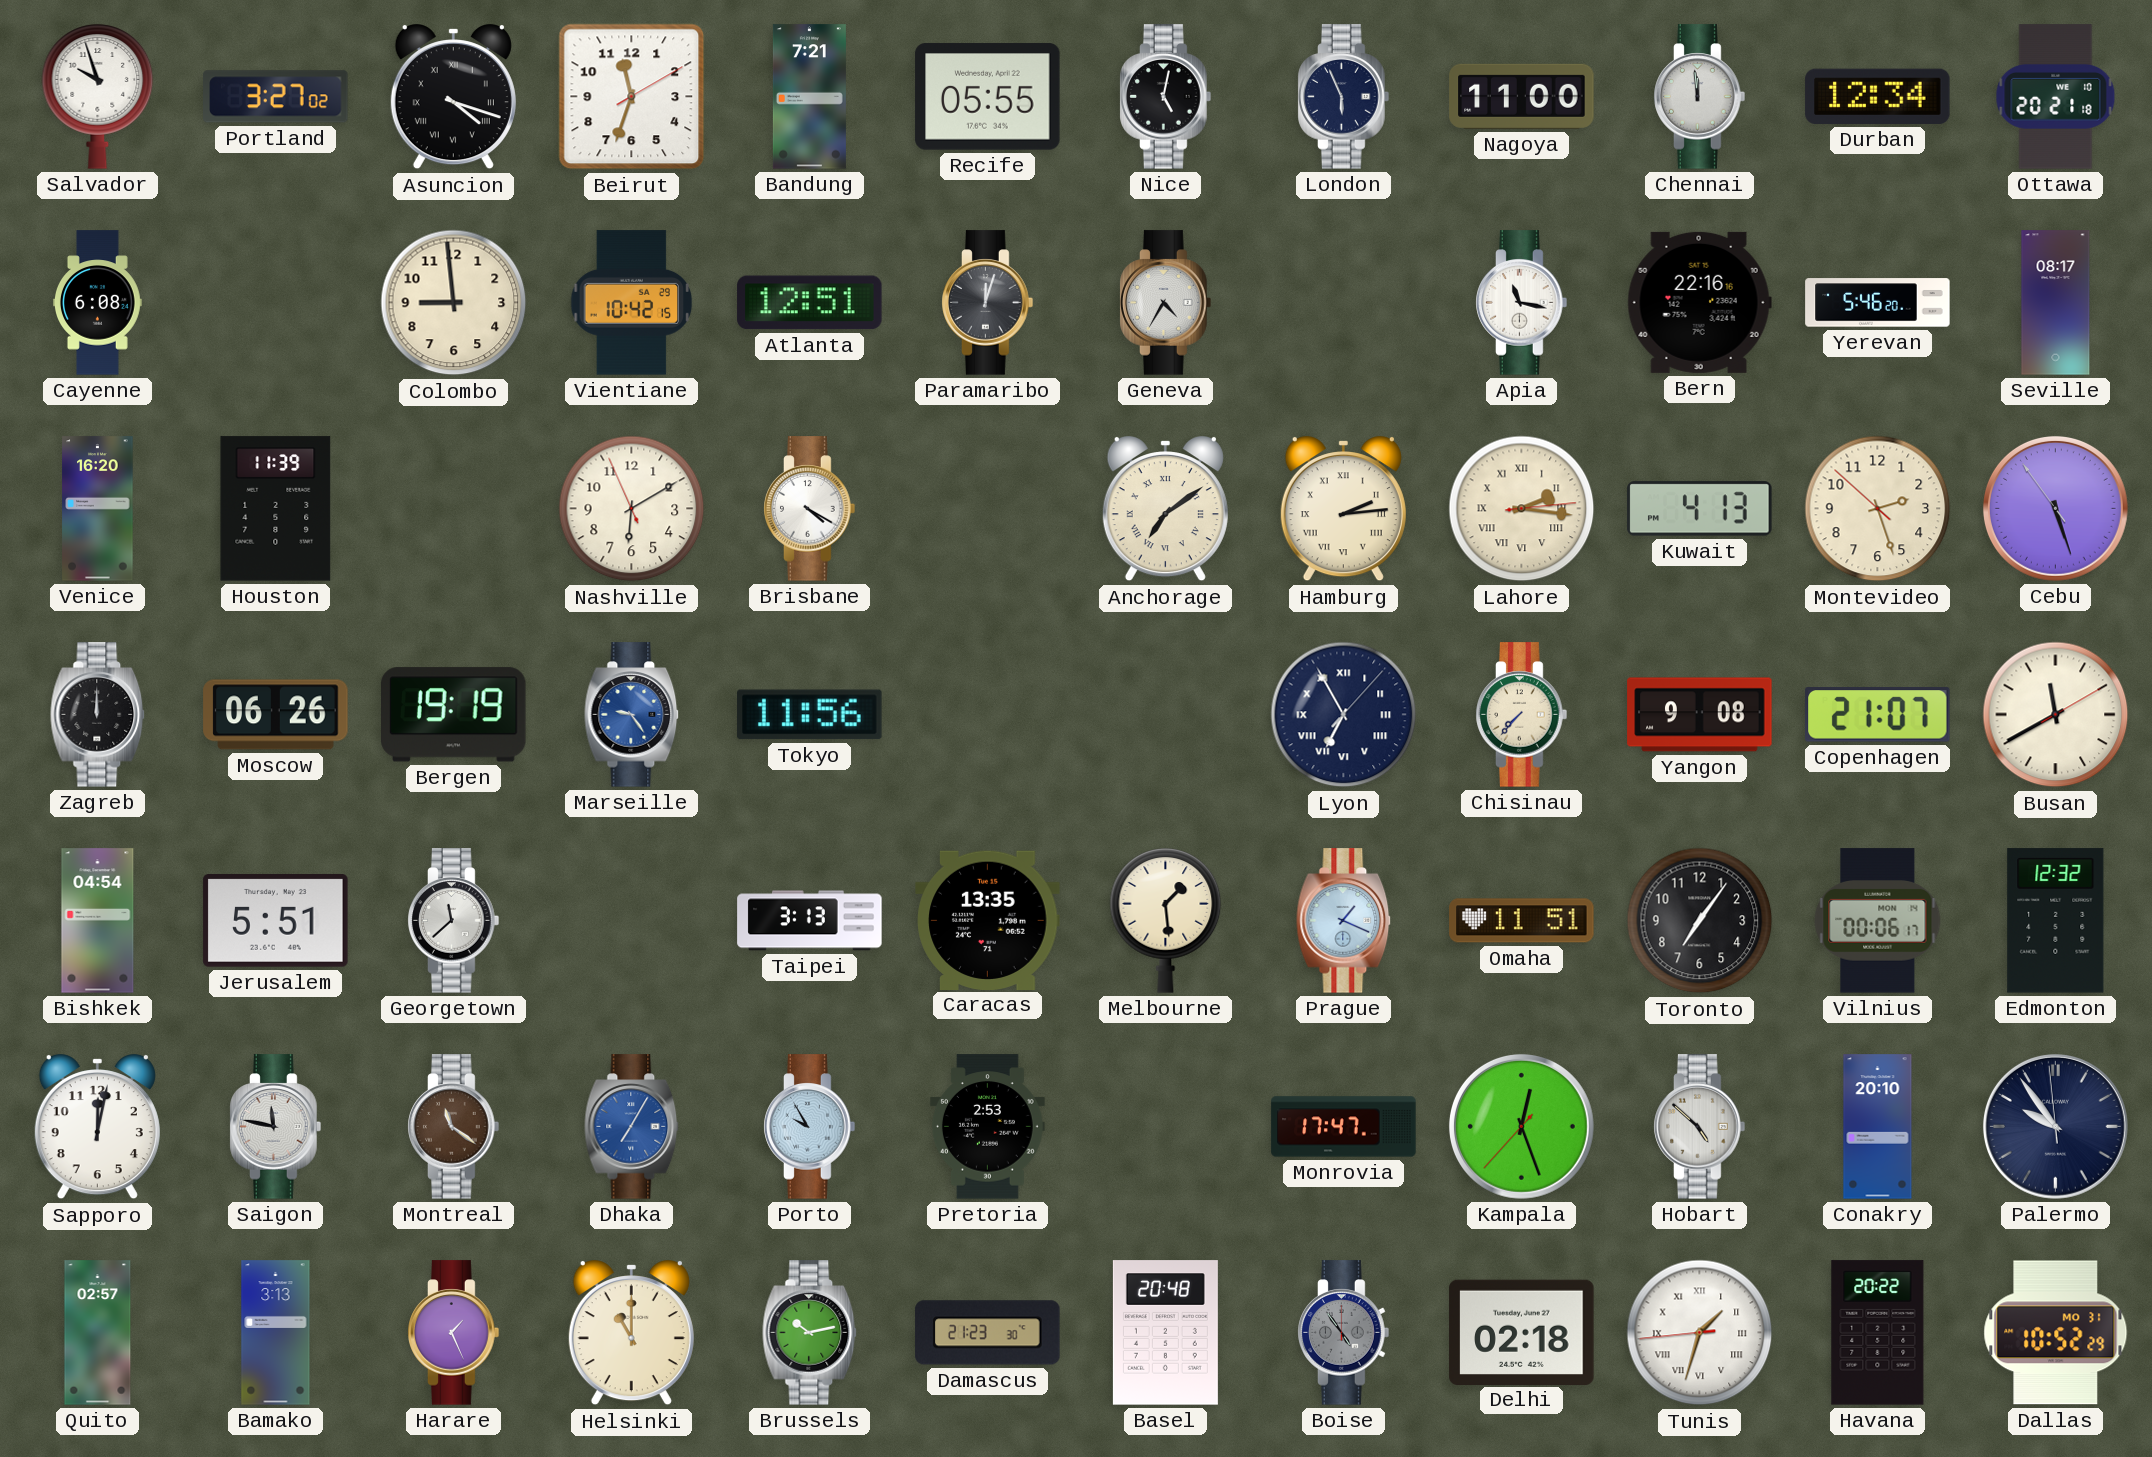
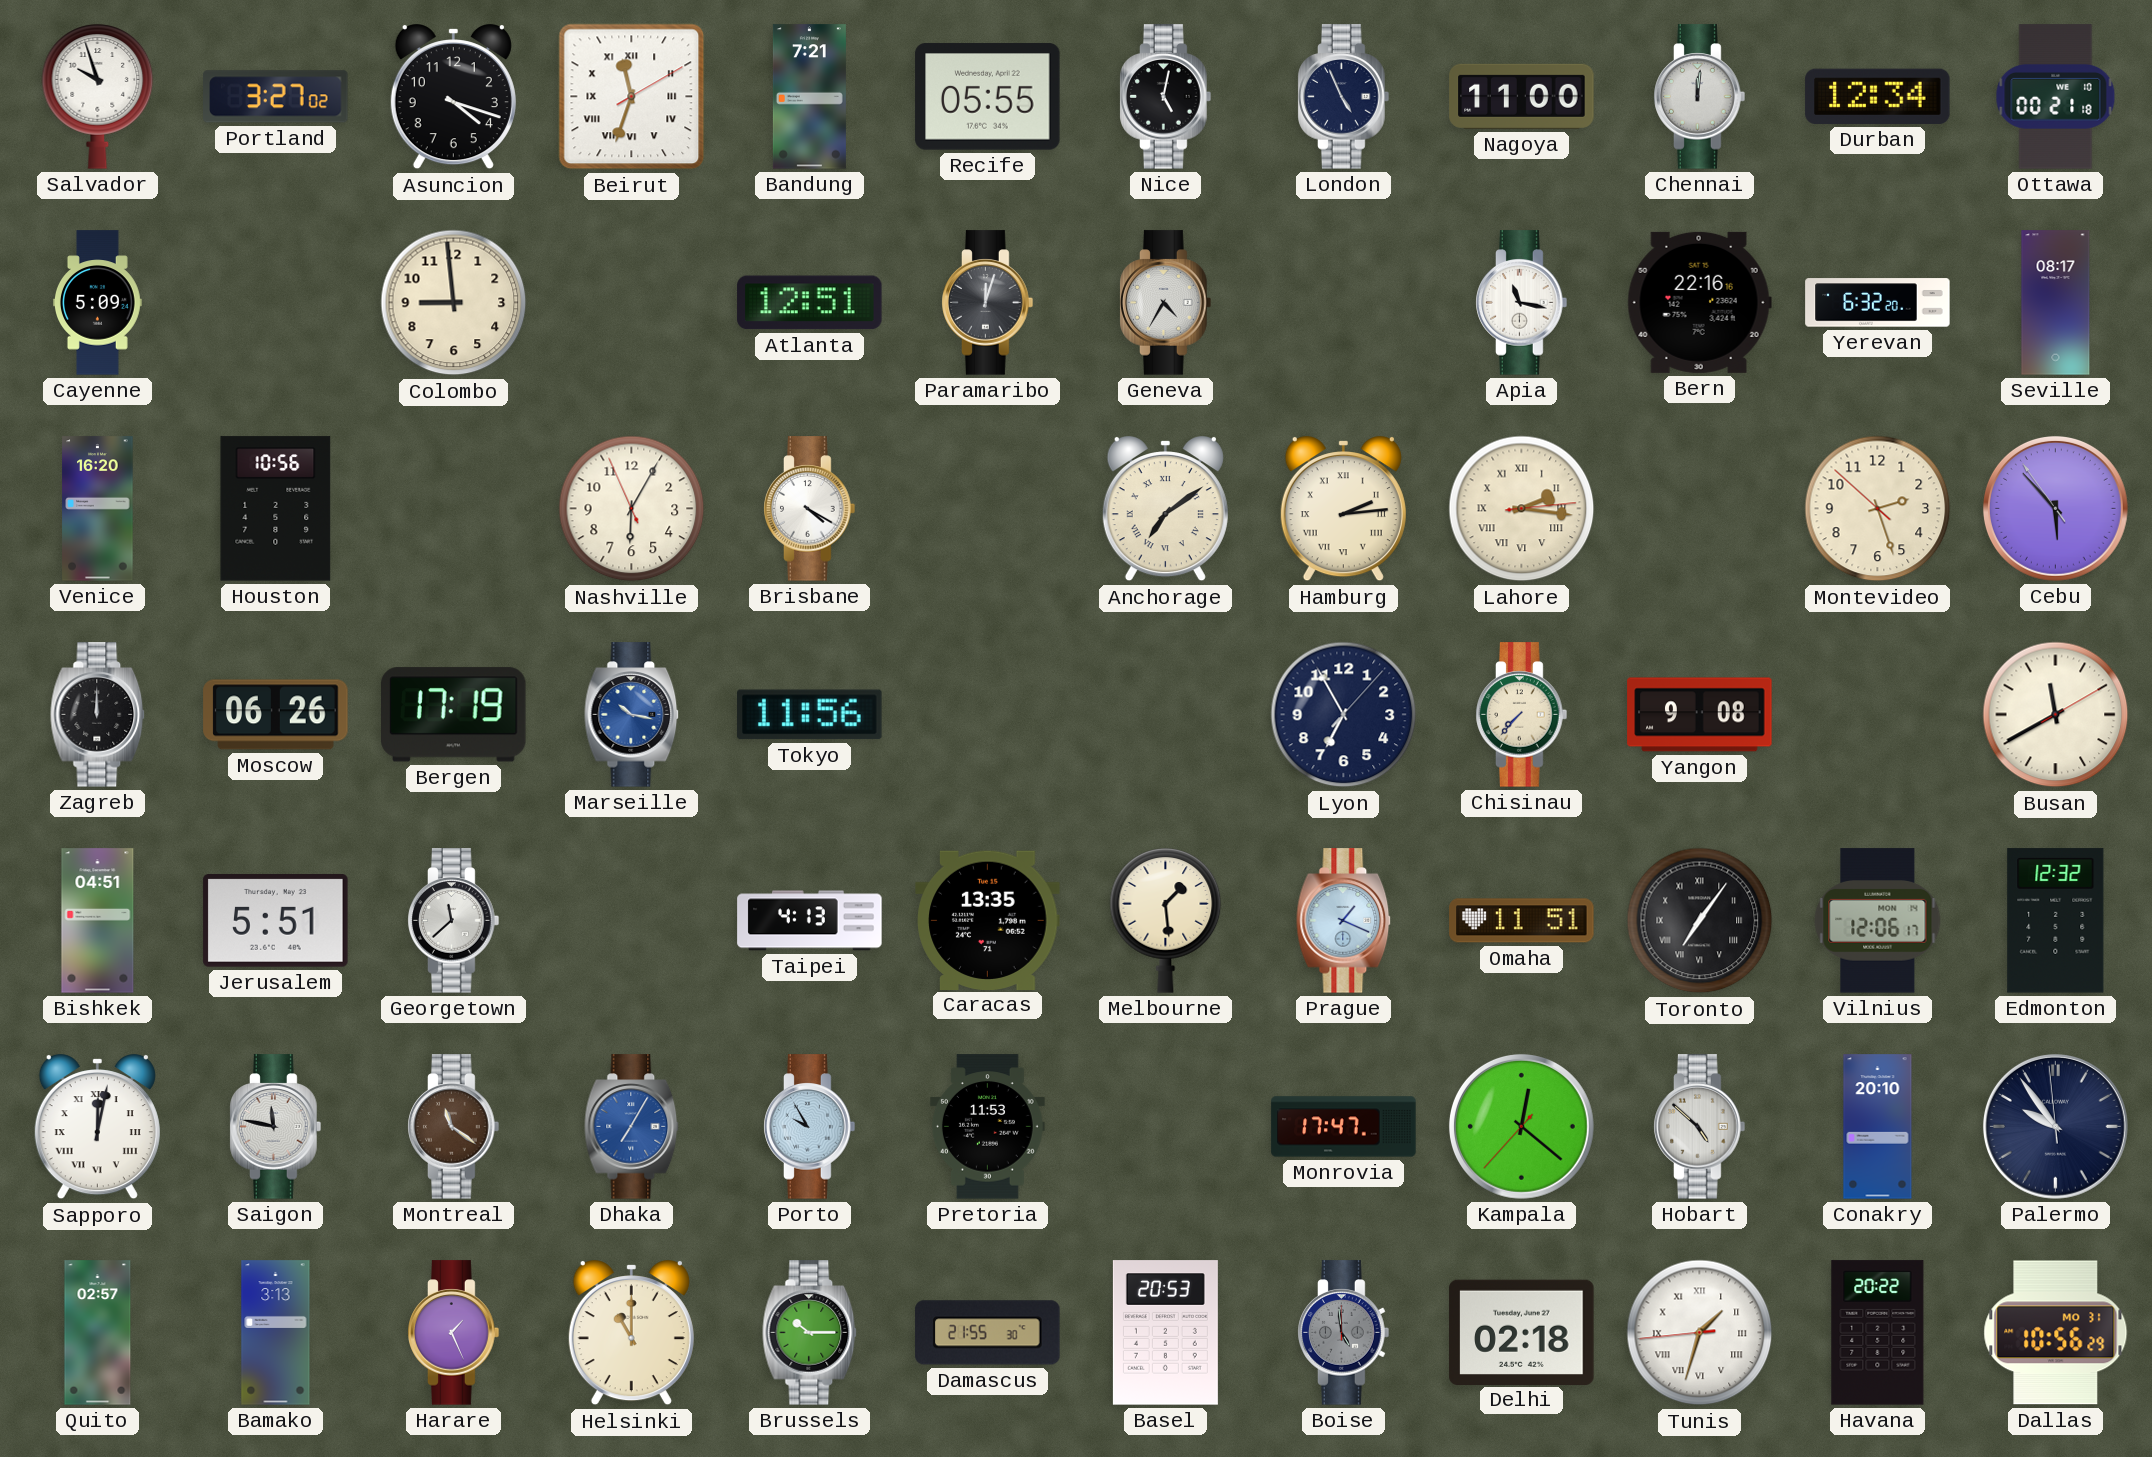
Asuncion numerals: Roman -> Arabic (453, 98)
Beirut numerals: Arabic -> Roman (632, 97)
London: 5:56 -> 4:56 (1344, 97)
Chennai: 11:59 -> 12:01 (1700, 97)
Ottawa: 20:21 -> 00:21 (2056, 97)
Cayenne: 6:08 -> 5:09 (97, 303)
Vientiane: 10:42 -> none (632, 303)
Yerevan: 5:46 -> 6:32 (1878, 303)
Houston: 11:39 -> 10:56 (276, 509)
Nashville: 6:09 -> 6:04 (632, 509)
Kuwait: 4:13 -> none (1700, 509)
Cebu: 5:26 -> 5:52 (2055, 508)
Bergen: 19:19 -> 17:19 (454, 715)
Marseille: 9:24 -> 10:17 (632, 715)
Lyon numerals: Roman -> Arabic (1344, 715)
Copenhagen: 21:07 -> none (1878, 715)
Bishkek: 04:54 -> 04:51 (98, 921)
Taipei: 3:13 -> 4:13 (810, 921)
Toronto numerals: Arabic -> Roman (1700, 921)
Vilnius: 00:06 -> 12:06 (1878, 921)
Sapporo numerals: Arabic -> Roman (97, 1128)
Pretoria: 2:53 -> 11:53 (987, 1127)
Kampala: 12:26 -> 12:21 (1521, 1126)
Brussels: 10:13 -> 10:15 (810, 1333)
Damascus: 21:23 -> 21:55 (988, 1333)
Basel: 20:48 -> 20:53 (1165, 1333)
Boise: 4:54 -> 4:59 (1344, 1333)
Dallas: 10:52 -> 10:56 (2056, 1333)
